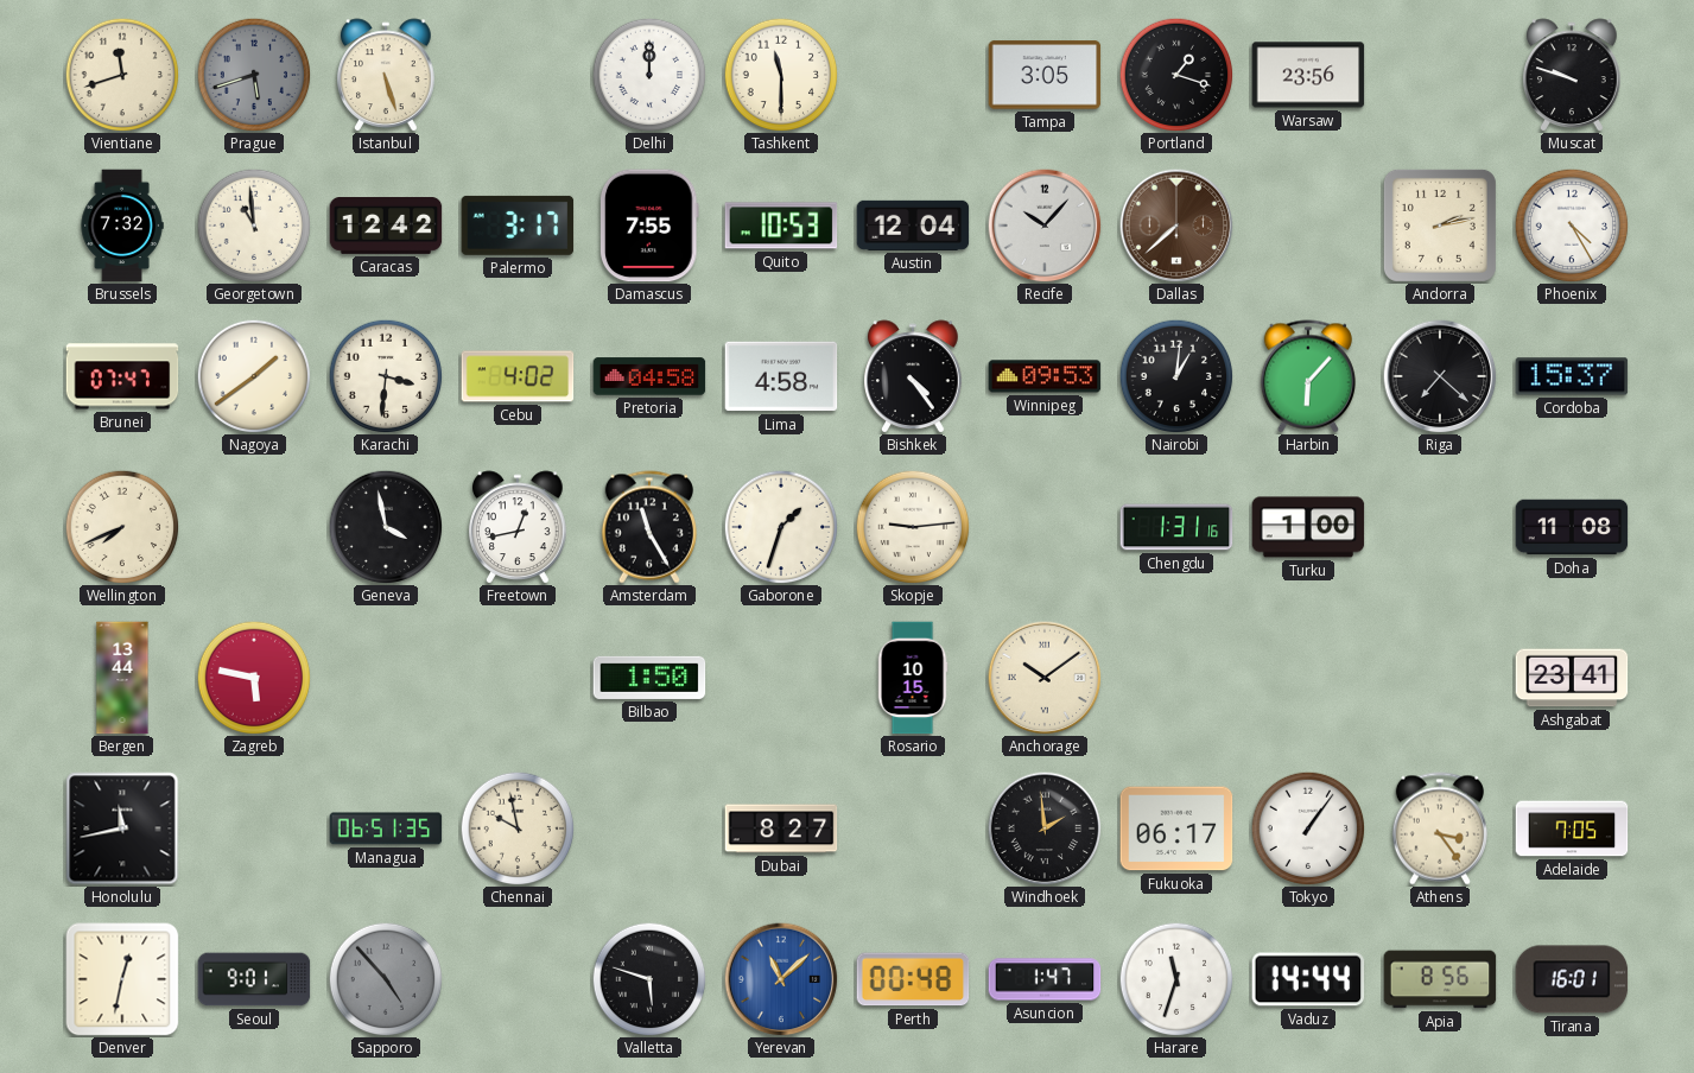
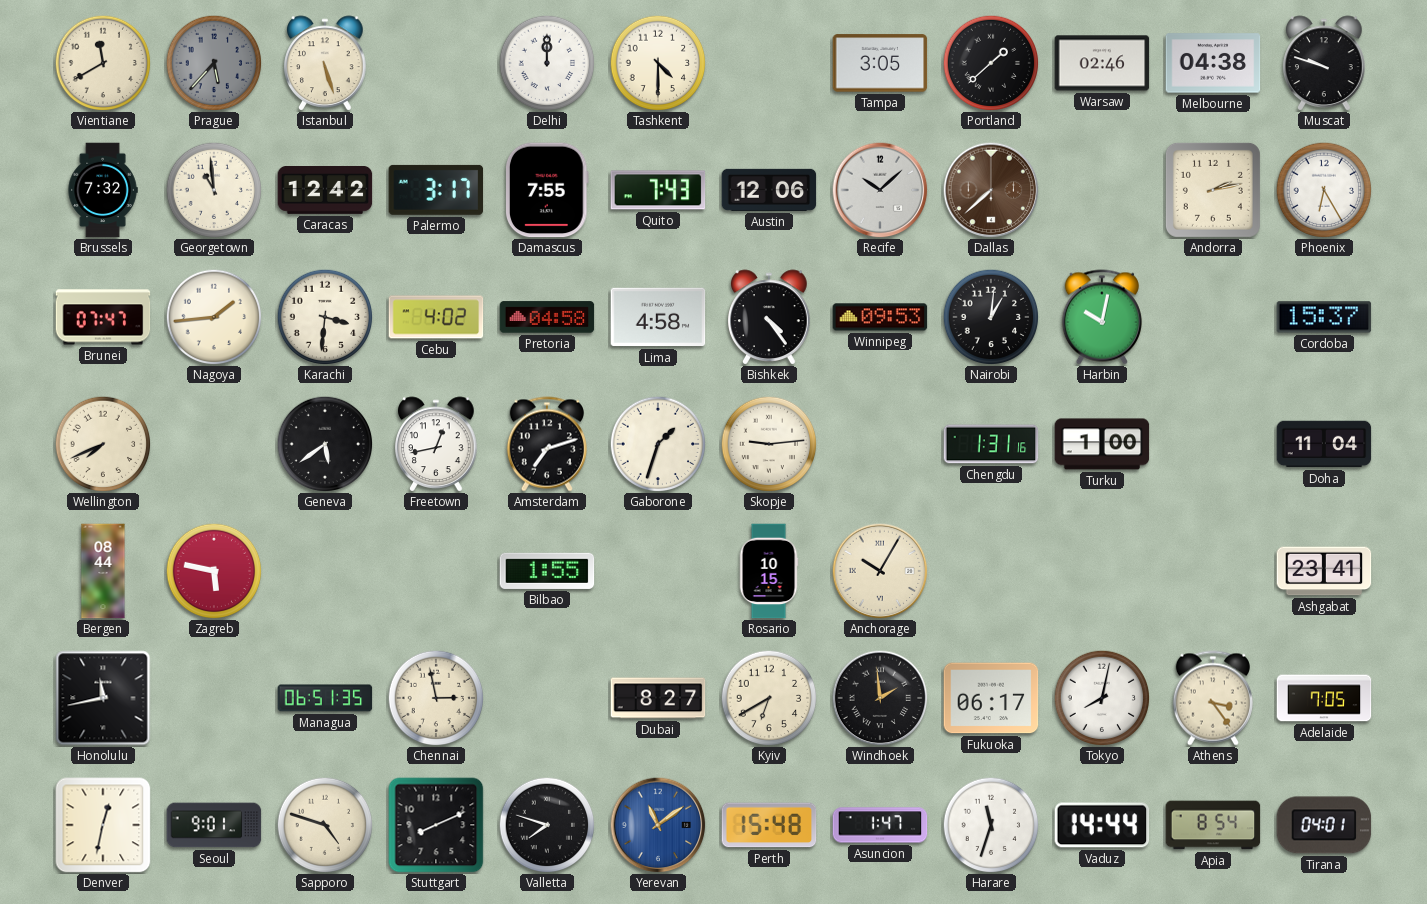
Vientiane: 11:42 -> 11:40 (103, 63)
Prague: 5:42 -> 5:37 (214, 63)
Tashkent: 11:30 -> 4:30 (658, 63)
Portland: 1:18 -> 1:38 (991, 63)
Warsaw: 23:56 -> 02:46 (1102, 63)
Melbourne: none -> 04:38 (1213, 63)
Quito: 10:53 -> 7:43 (658, 190)
Austin: 12:04 -> 12:06 (769, 190)
Recife: 10:07 -> 10:08 (880, 190)
Phoenix: 4:25 -> 6:25 (1324, 190)
Nagoya: 1:39 -> 1:44 (214, 317)
Harbin: 6:07 -> 10:02 (1102, 317)
Riga: 7:22 -> none (1440, 376)
Geneva: 3:58 -> 5:39 (325, 444)
Amsterdam: 11:25 -> 7:12 (547, 444)
Doha: 11:08 -> 11:04 (1324, 444)
Bergen: 13:44 -> 08:44 (103, 571)
Bilbao: 1:50 -> 1:55 (547, 571)
Anchorage: 10:09 -> 10:05 (880, 571)
Chennai: 9:58 -> 2:58 (436, 698)
Kyiv: none -> 6:40 (769, 698)
Tokyo: 1:06 -> 8:02 (1102, 698)
Sapporo: 4:53 -> 4:48 (325, 825)
Sapporo dial: grey -> cream (325, 825)
Stuttgart: none -> 8:11 (436, 825)
Valletta: 5:48 -> 7:48 (547, 825)
Yerevan: 11:08 -> 11:09 (658, 825)
Perth: 00:48 -> 15:48 (769, 825)
Apia: 8:56 -> 8:54 (1213, 825)
Tirana: 16:01 -> 04:01 (1324, 825)
